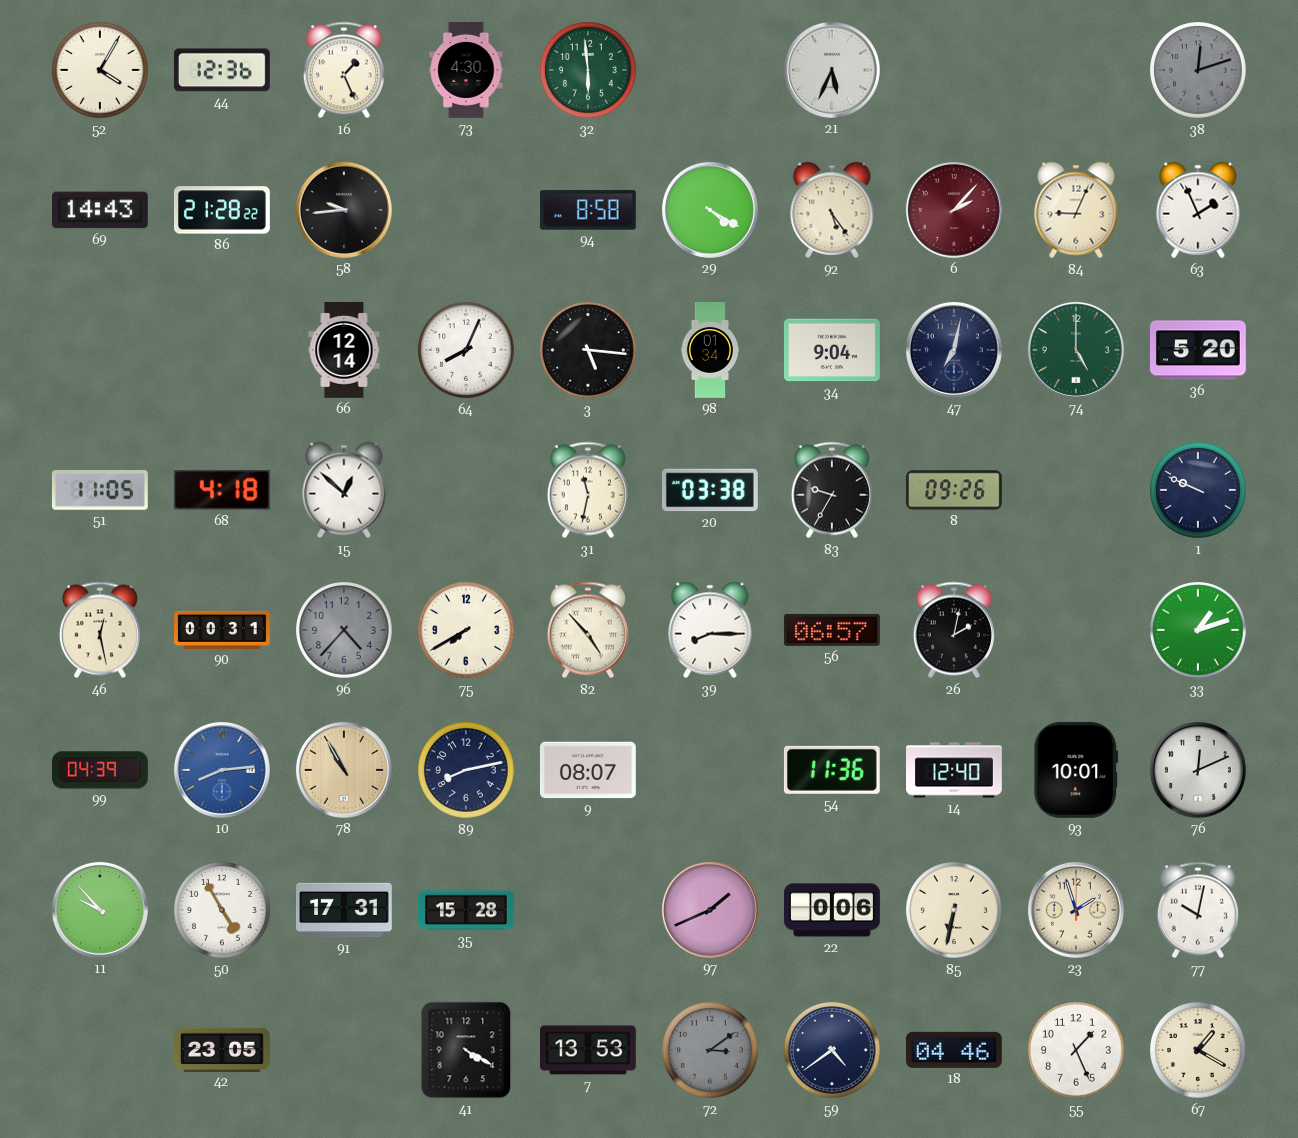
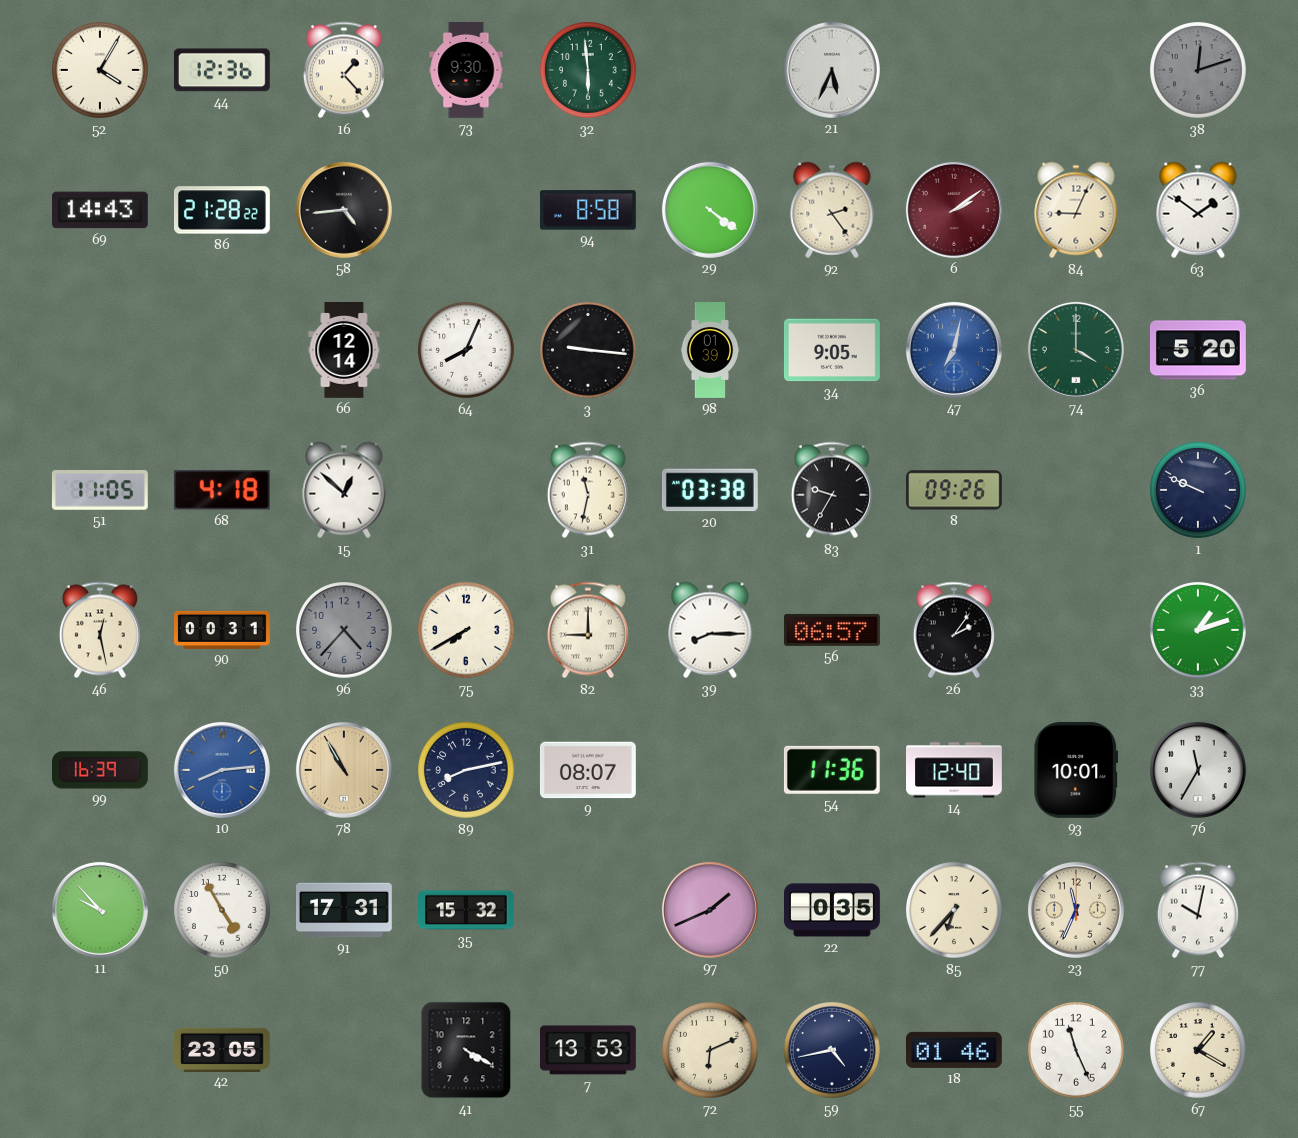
16: 1:26 -> 1:23 (344, 70)
73: 4:30 -> 9:30 (466, 71)
58: 9:44 -> 4:44 (344, 210)
29: 4:20 -> 4:21 (710, 210)
92: 5:24 -> 2:24 (832, 210)
6: 2:07 -> 2:09 (954, 210)
63: 1:56 -> 1:51 (1198, 210)
3: 5:16 -> 9:16 (589, 351)
98: 01:34 -> 01:39 (710, 350)
34: 9:04 -> 9:05 (832, 350)
47 dial: navy -> blue (954, 350)
74: 5:00 -> 4:00 (1076, 350)
82: 4:53 -> 9:00 (588, 630)
26: 2:02 -> 2:06 (954, 630)
99: 04:39 -> 16:39 (101, 770)
76: 12:11 -> 11:35 (1198, 770)
35: 15:28 -> 15:32 (467, 910)
22: 0:06 -> 0:35 (833, 910)
85: 6:32 -> 6:37 (955, 911)
23: 1:57 -> 11:34 (1076, 910)
72: 3:09 -> 6:11 (711, 1051)
72 dial: grey -> cream (711, 1051)
59: 4:39 -> 4:43 (833, 1051)
18: 04:46 -> 01:46 (954, 1050)
55: 1:26 -> 11:26 (1077, 1051)
